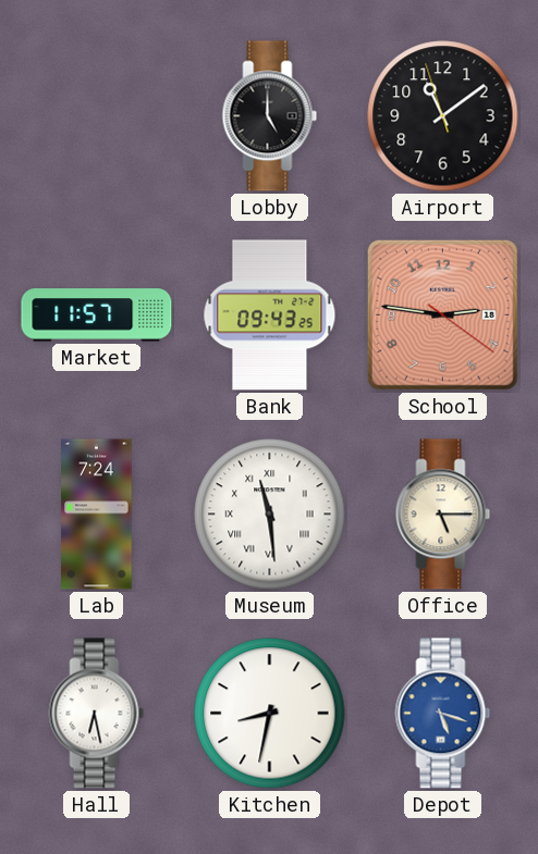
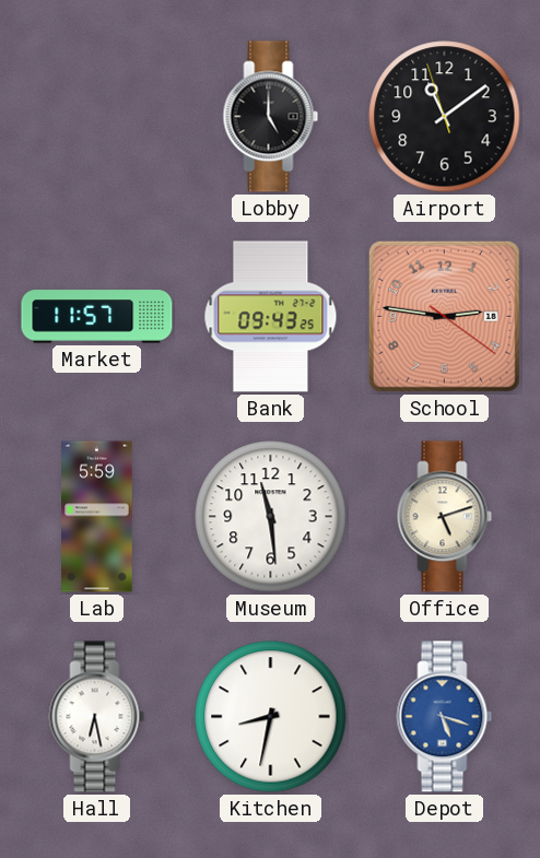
Lab: 7:24 -> 5:59 (97, 517)
Museum numerals: Roman -> Arabic (271, 517)
Office: 5:15 -> 5:12 (445, 517)
